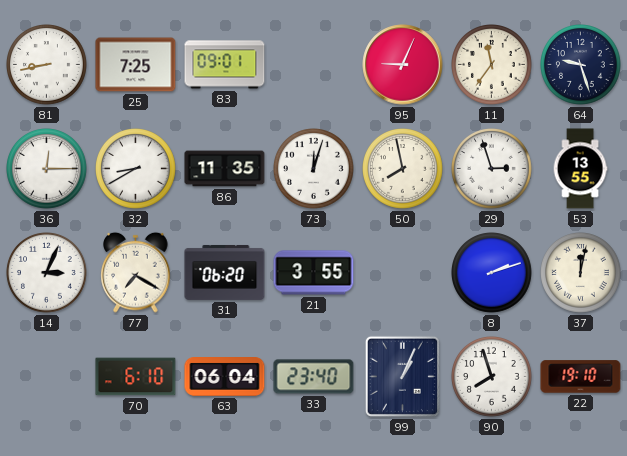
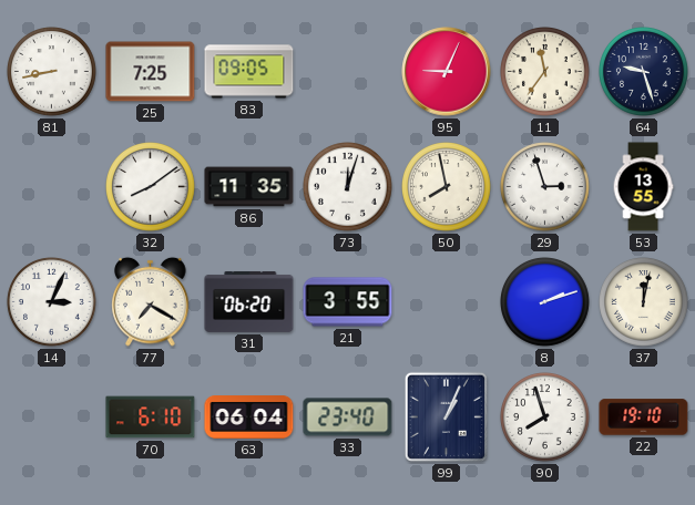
83: 09:01 -> 09:05 (249, 72)
36: 12:15 -> none (47, 169)
32: 8:40 -> 8:09 (151, 187)
